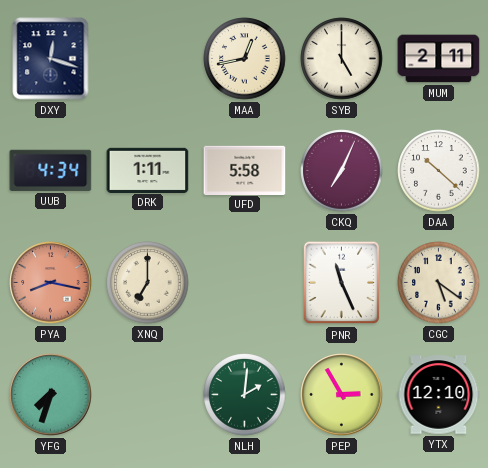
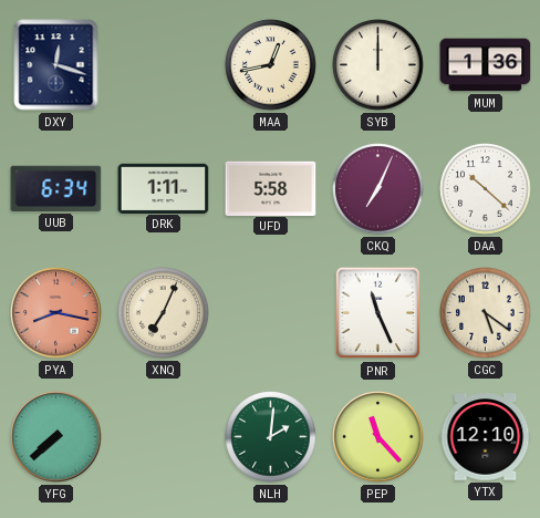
SYB: 5:00 -> 12:00 (378, 65)
MUM: 2:11 -> 1:36 (486, 65)
UUB: 4:34 -> 6:34 (56, 188)
XNQ: 7:00 -> 7:04 (164, 313)
YFG: 7:33 -> 7:38 (56, 437)
PEP: 2:55 -> 11:23 (378, 437)
